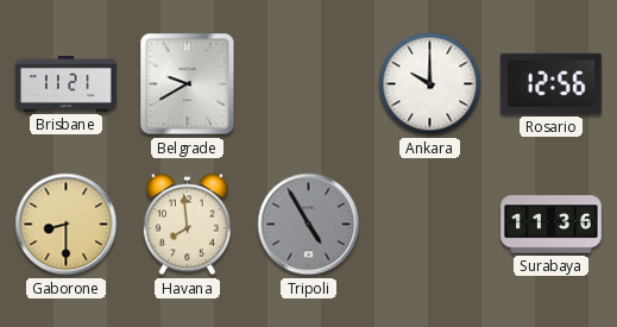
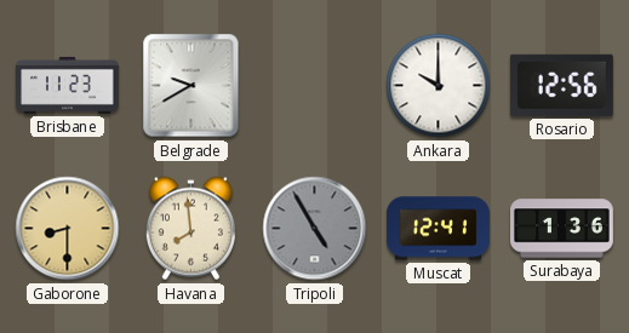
Brisbane: 11:21 -> 11:23 (68, 85)
Muscat: none -> 12:41 (439, 229)
Surabaya: 11:36 -> 1:36 (562, 229)
